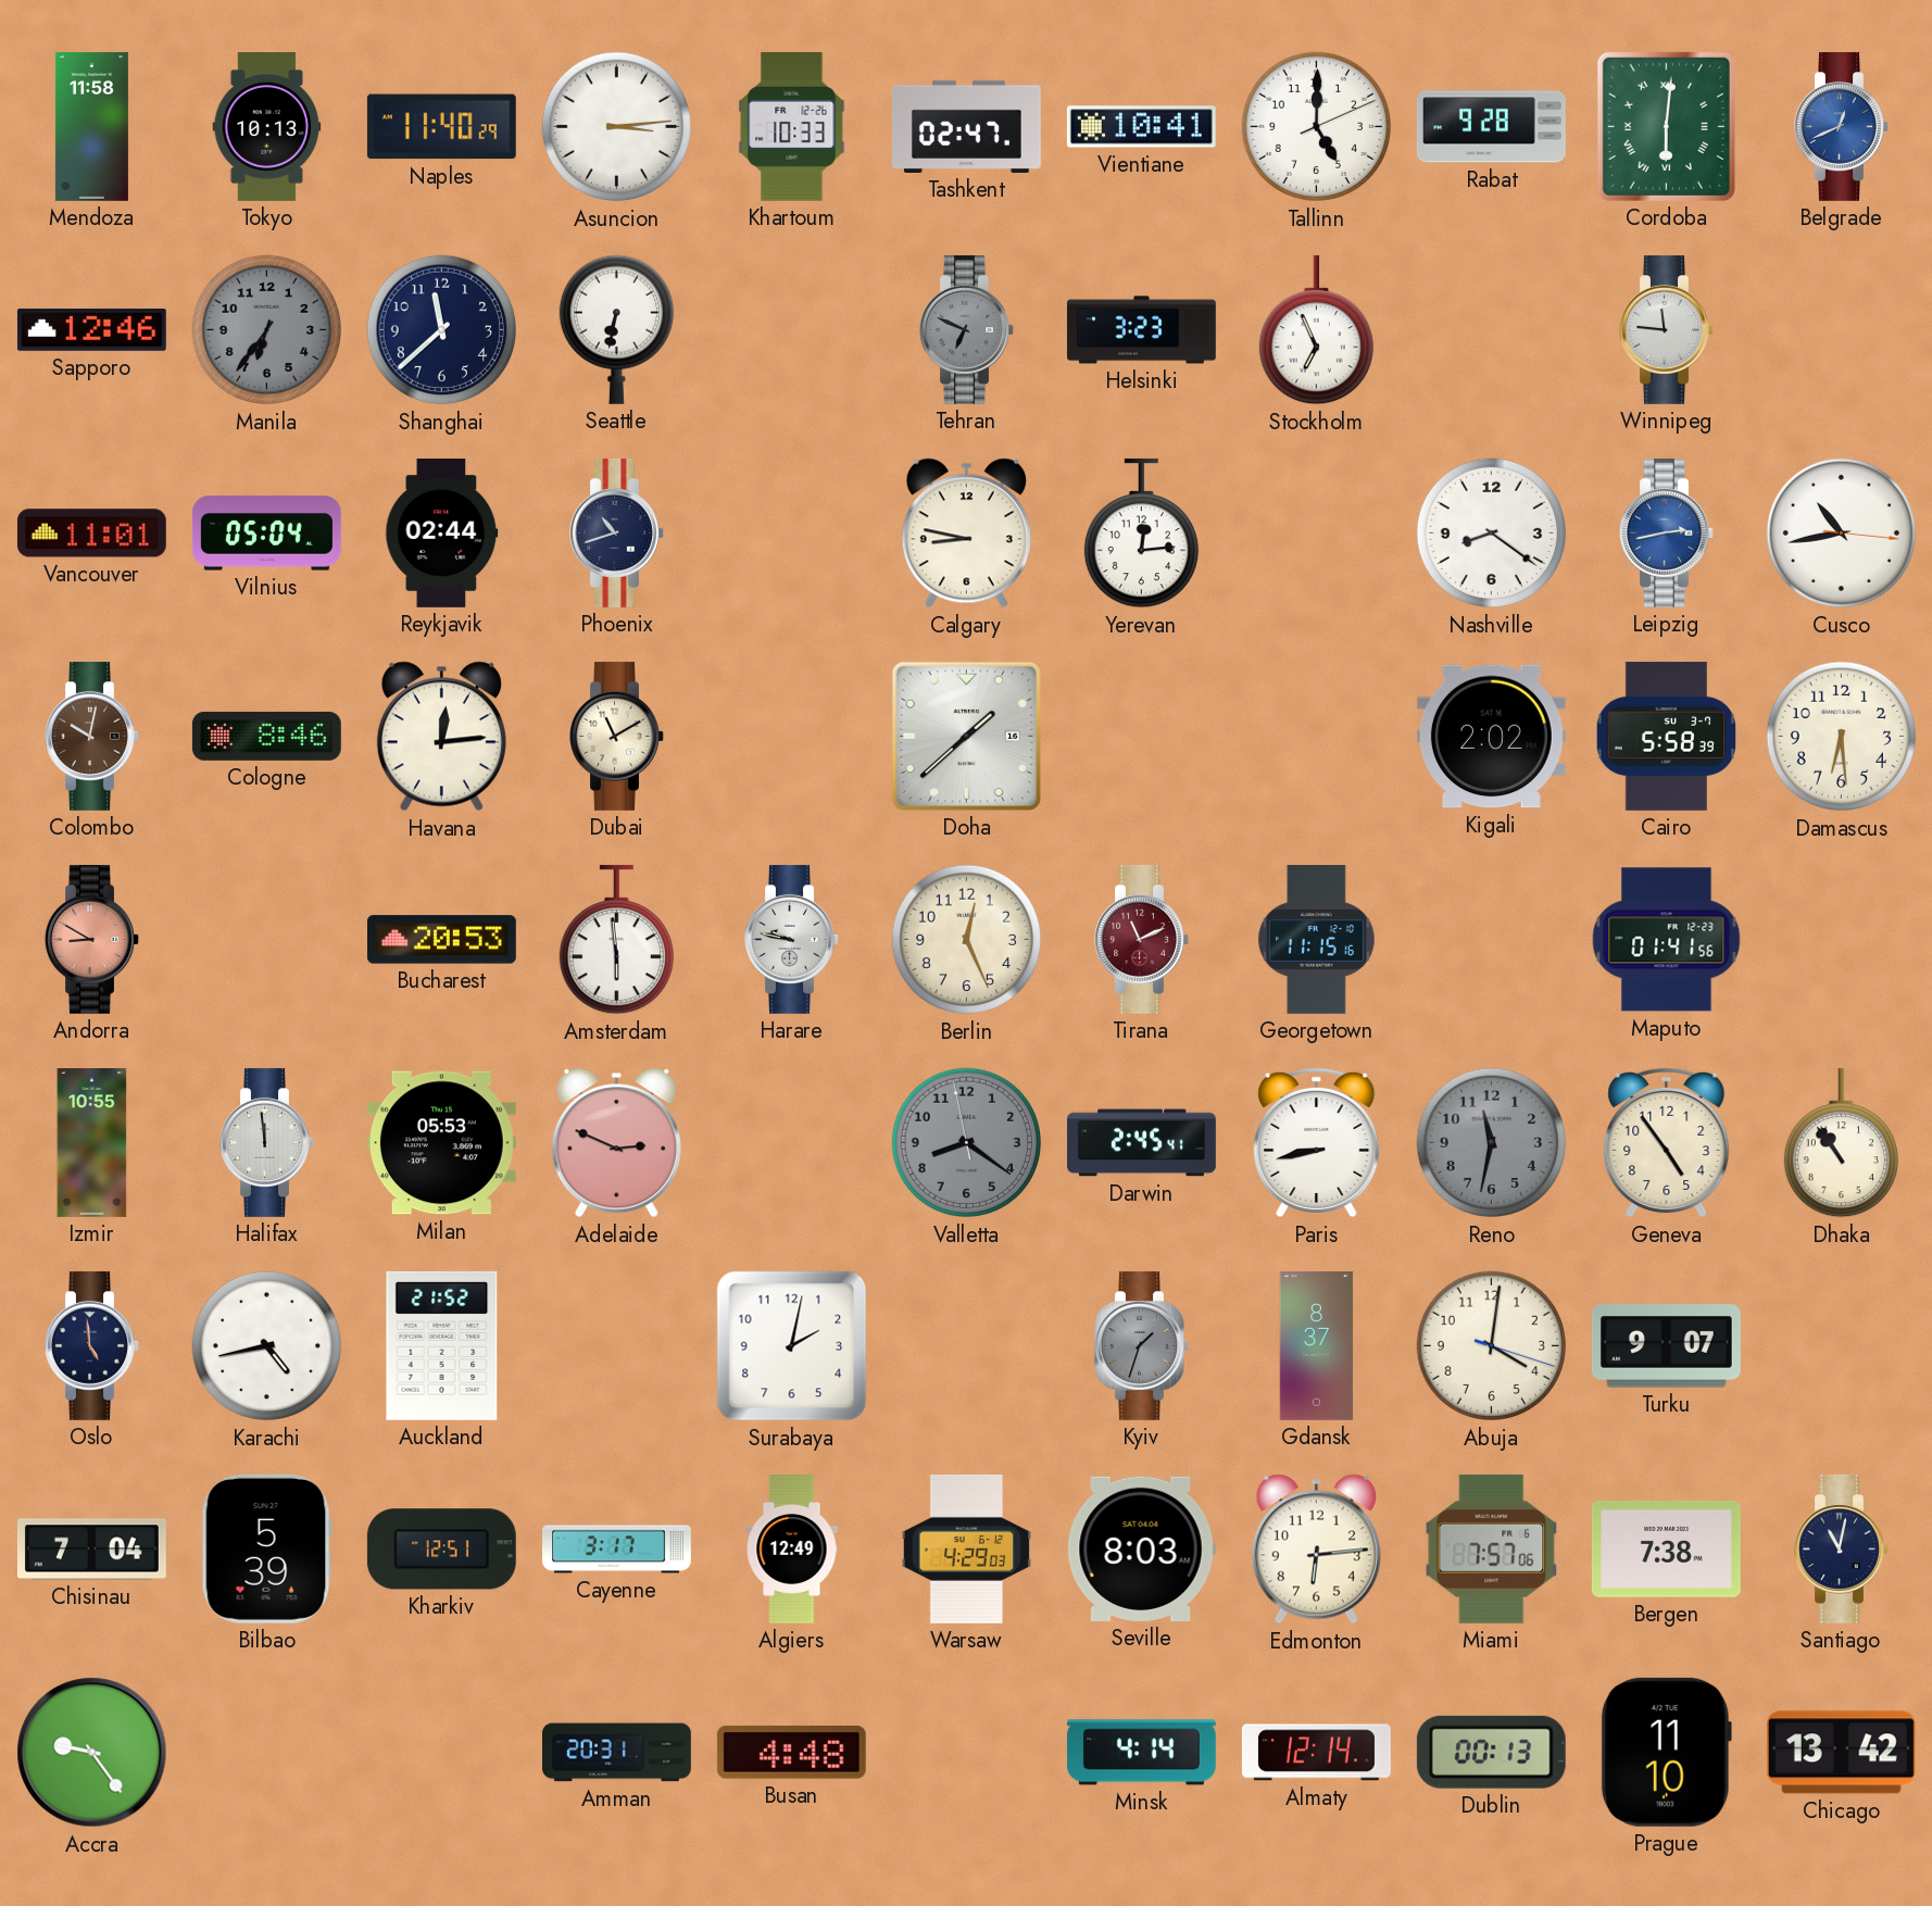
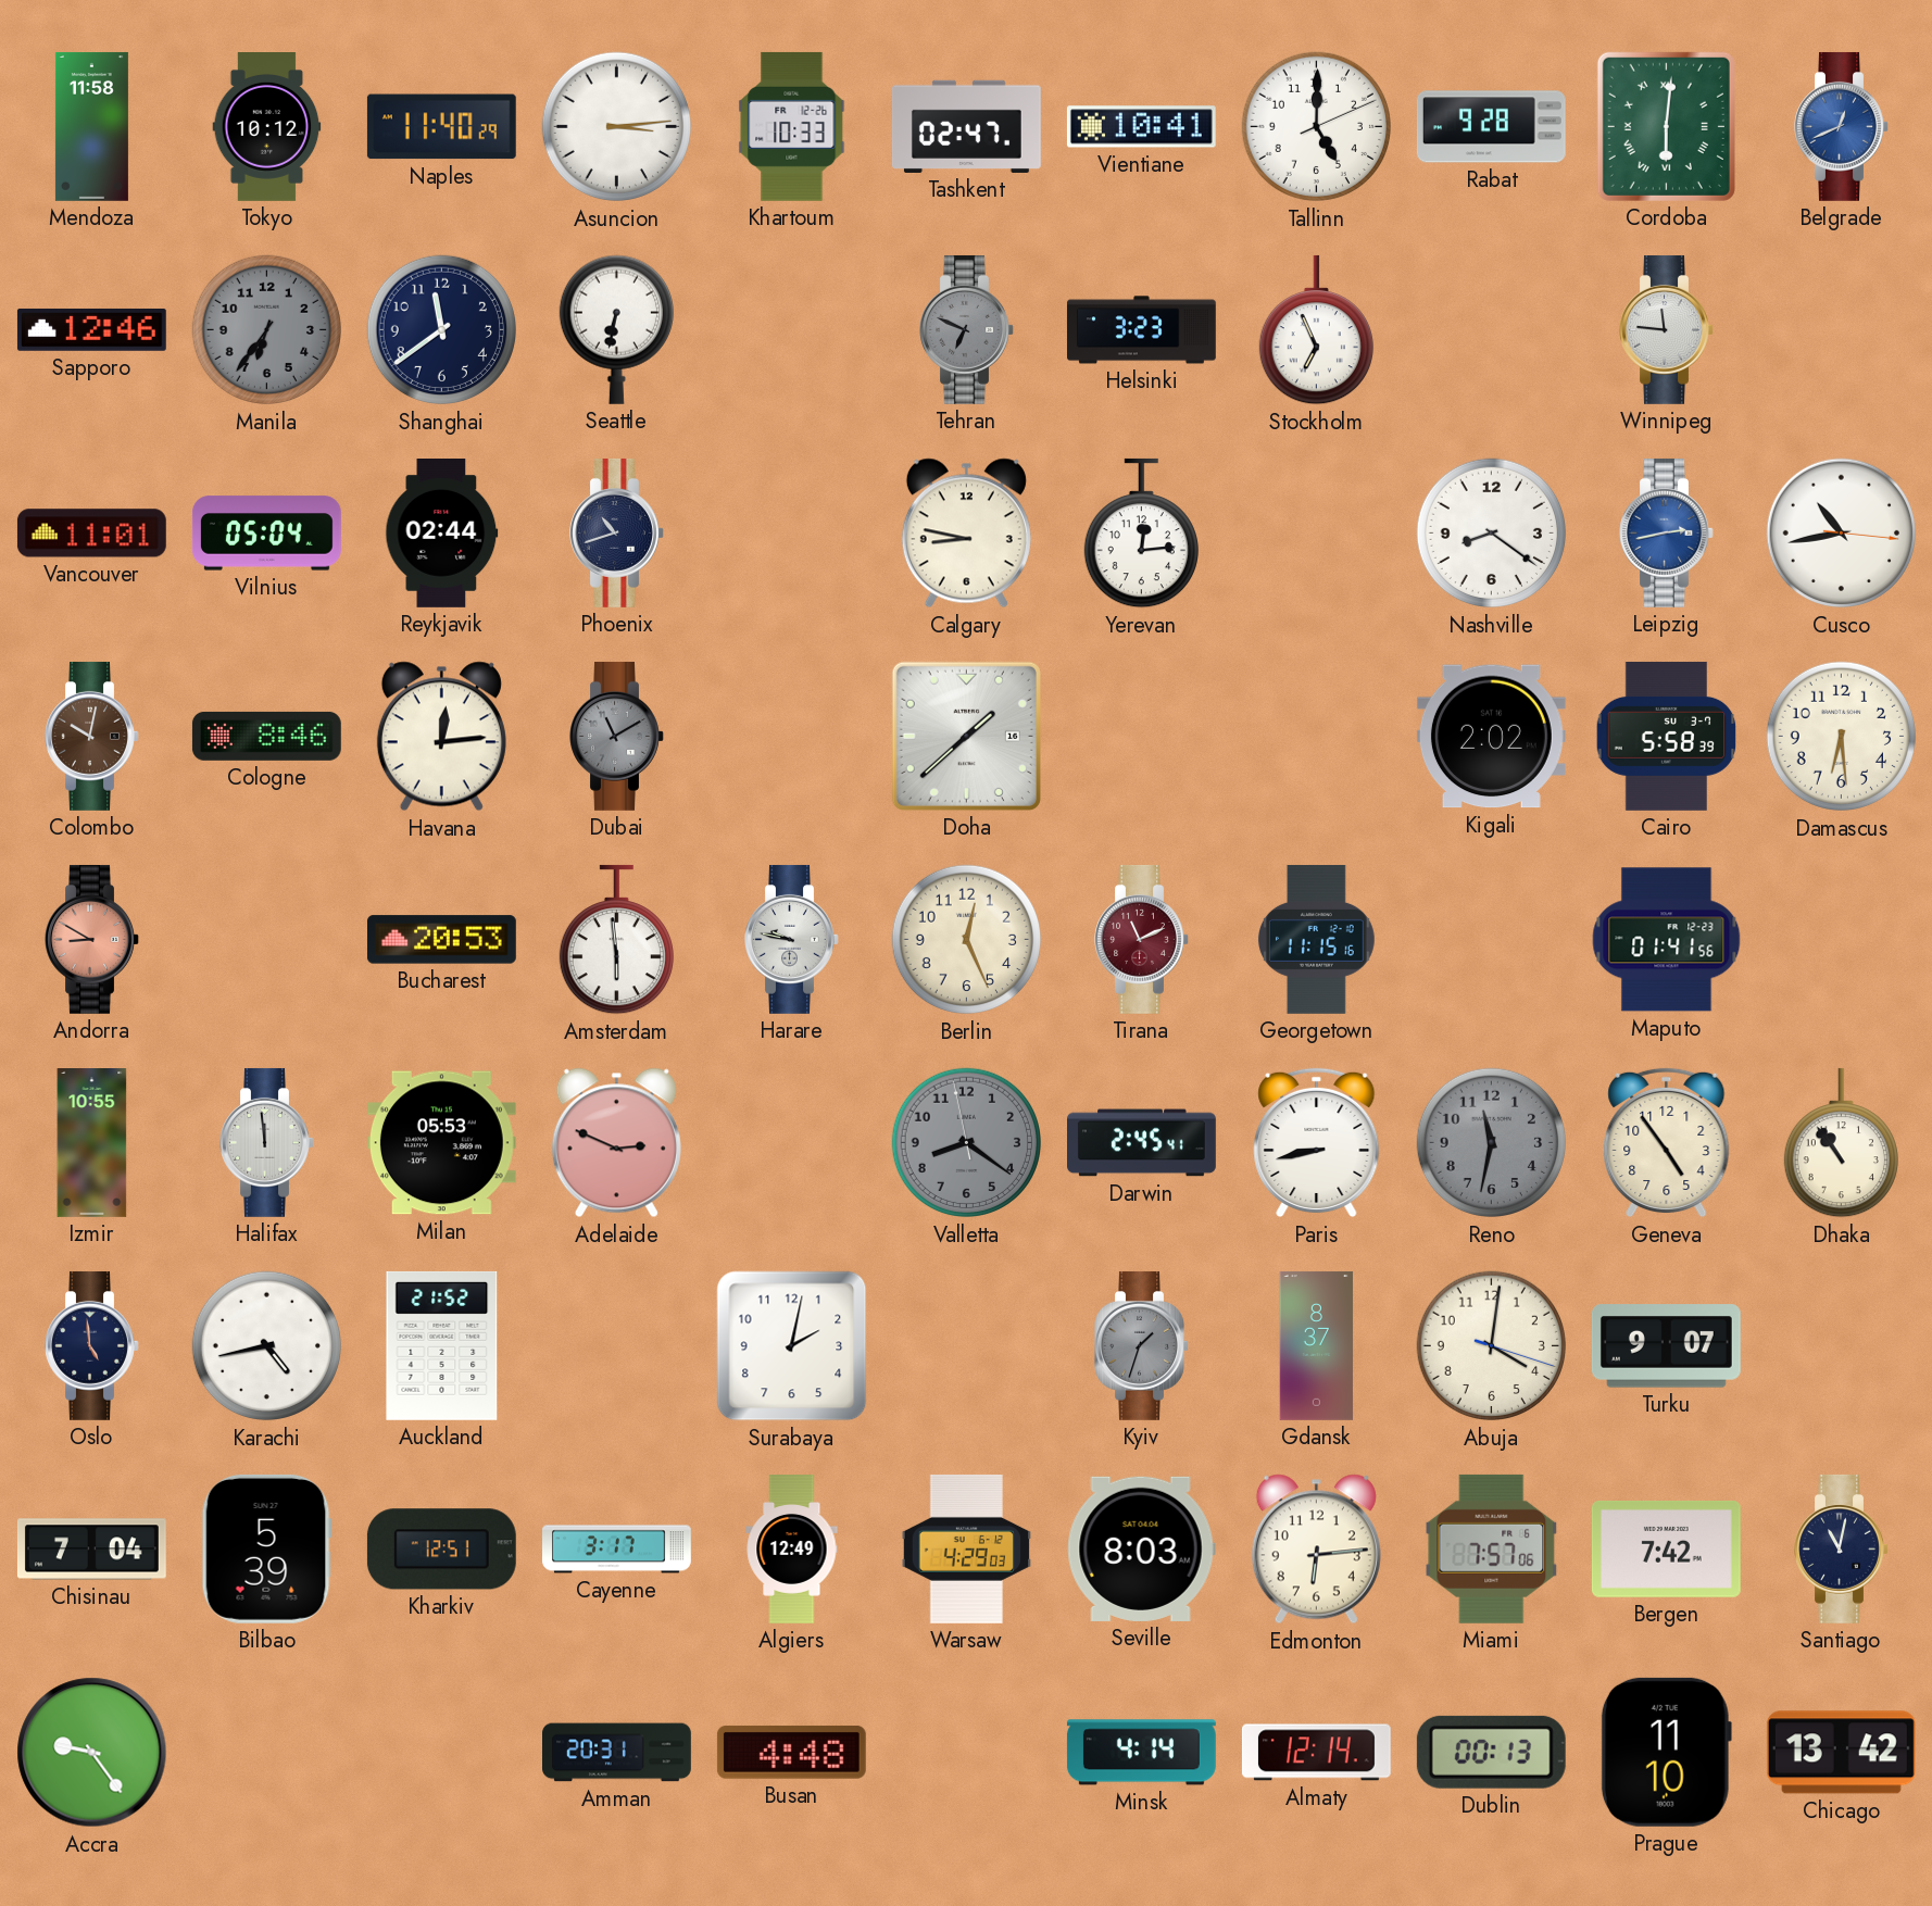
Tokyo: 10:13 -> 10:12 (267, 127)
Shanghai: 11:38 -> 11:39 (442, 330)
Dubai dial: cream -> grey (617, 736)
Bergen: 7:38 -> 7:42 (1666, 1548)
